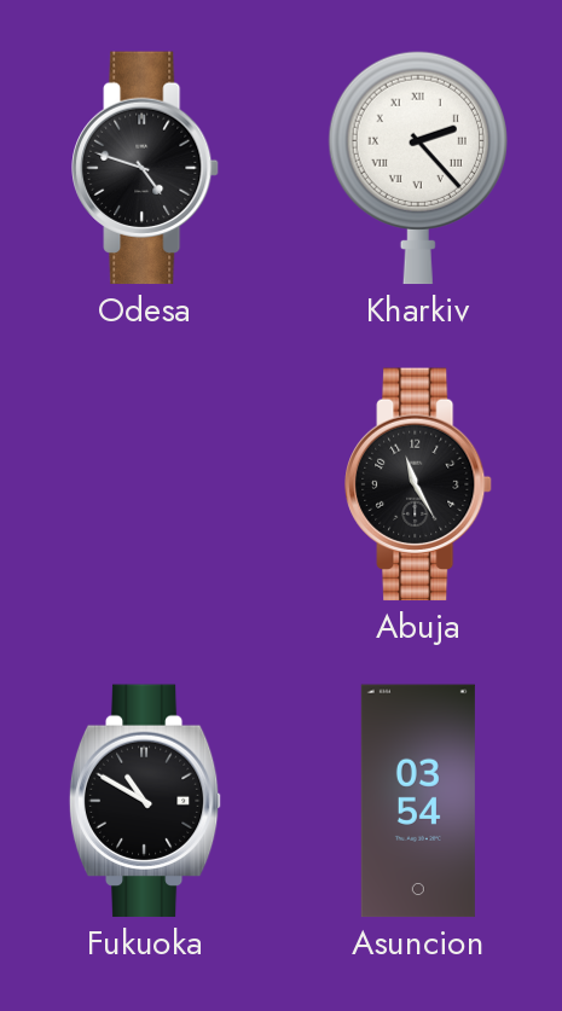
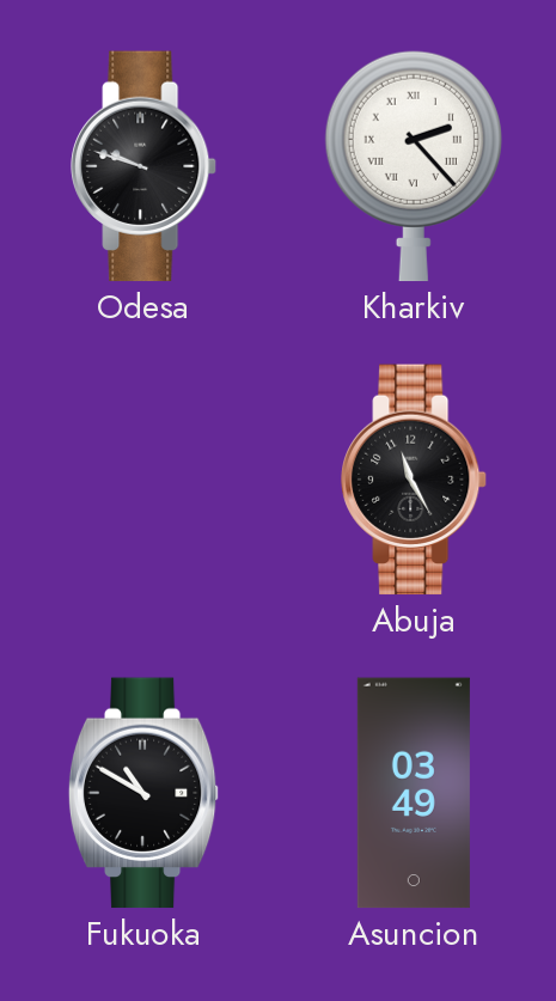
Odesa: 4:48 -> 9:48 (143, 166)
Asuncion: 03:54 -> 03:49 (414, 793)
